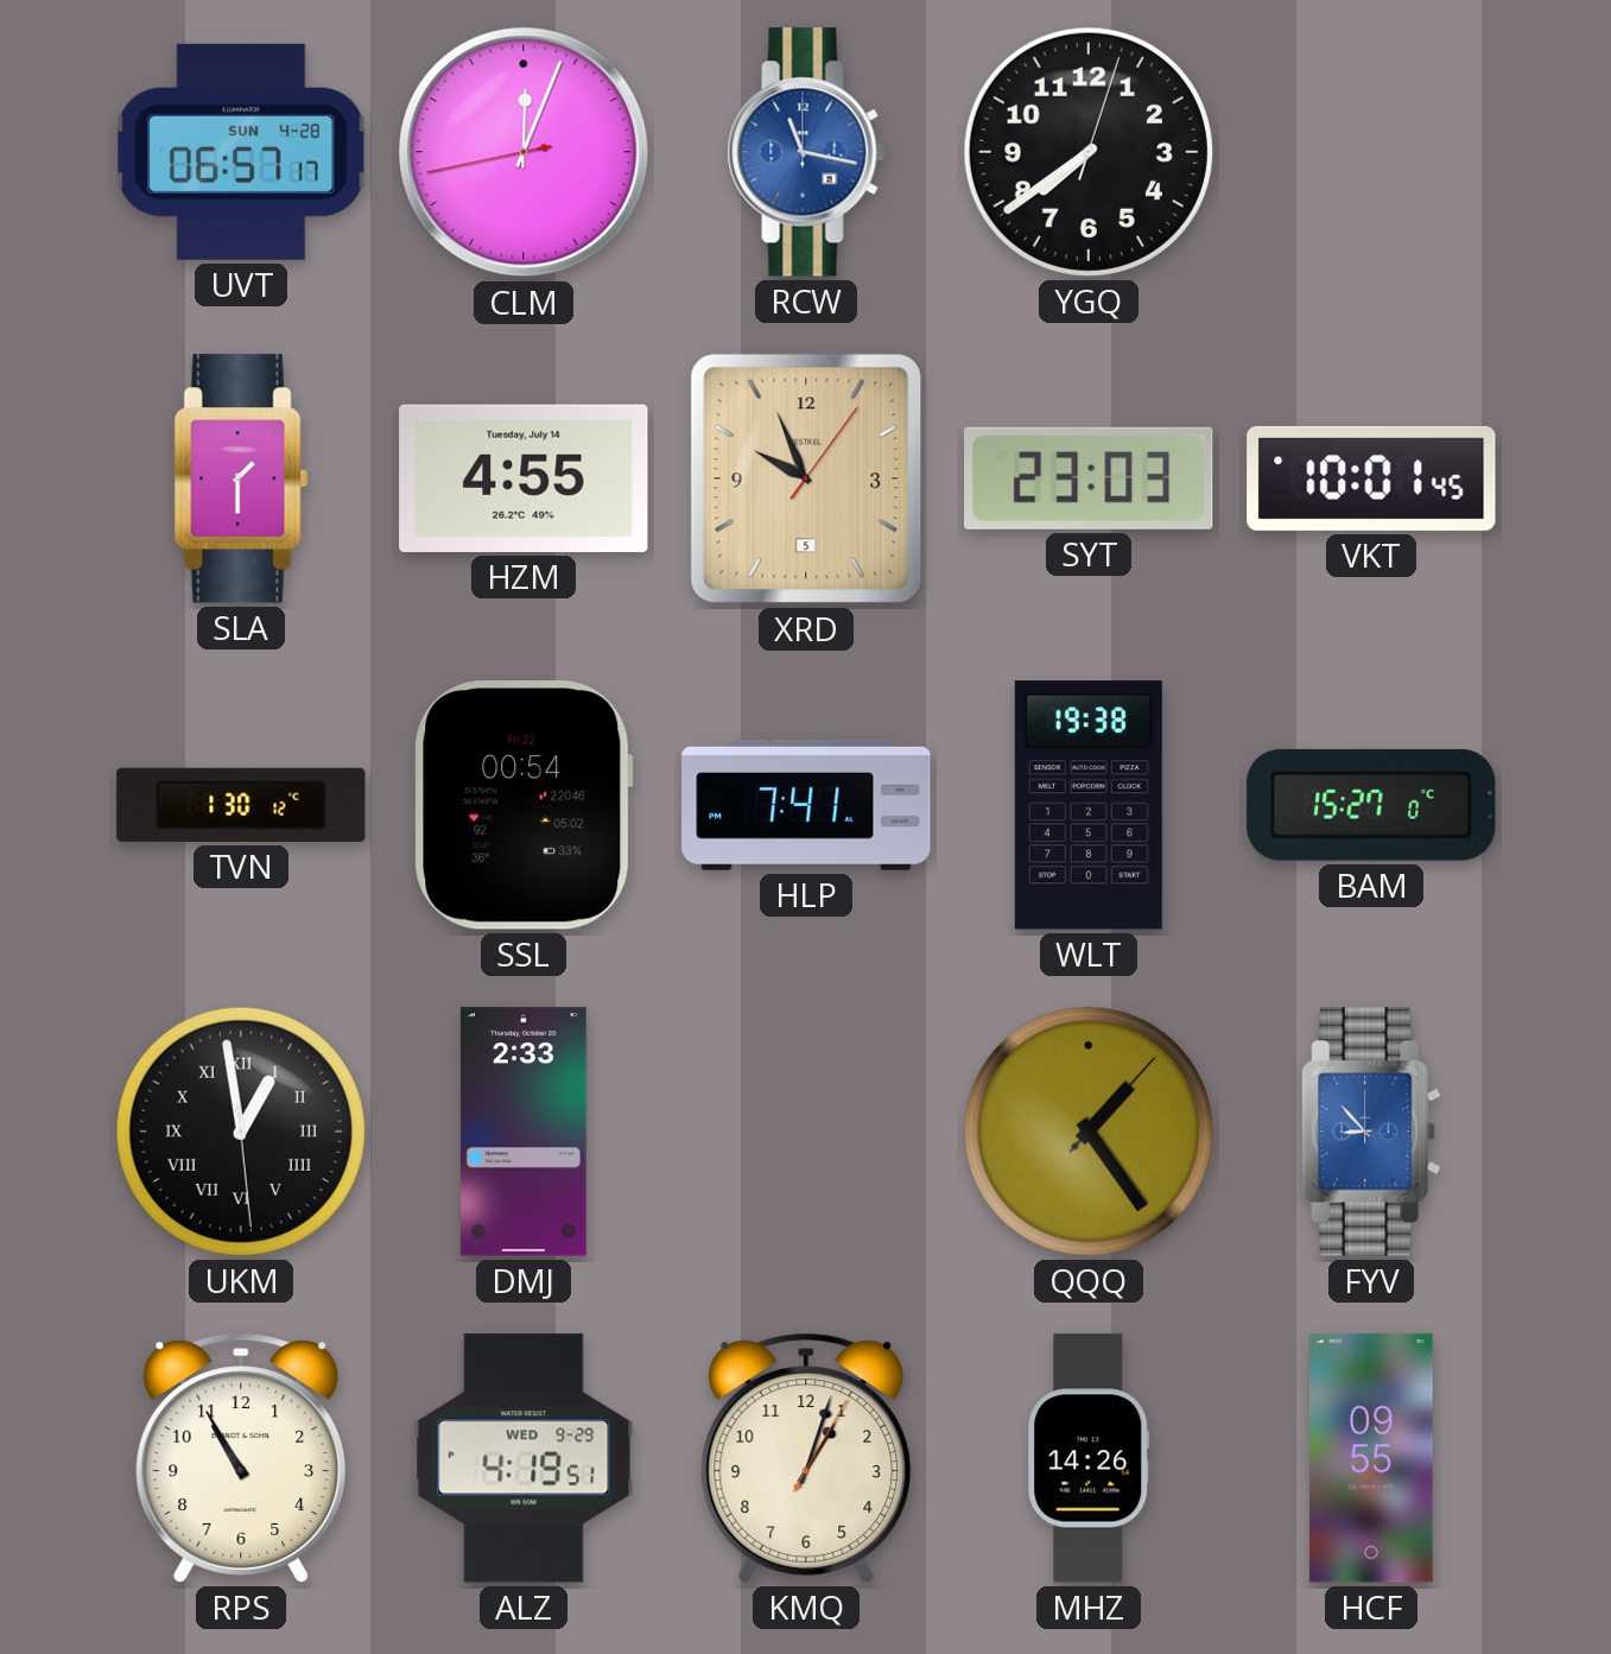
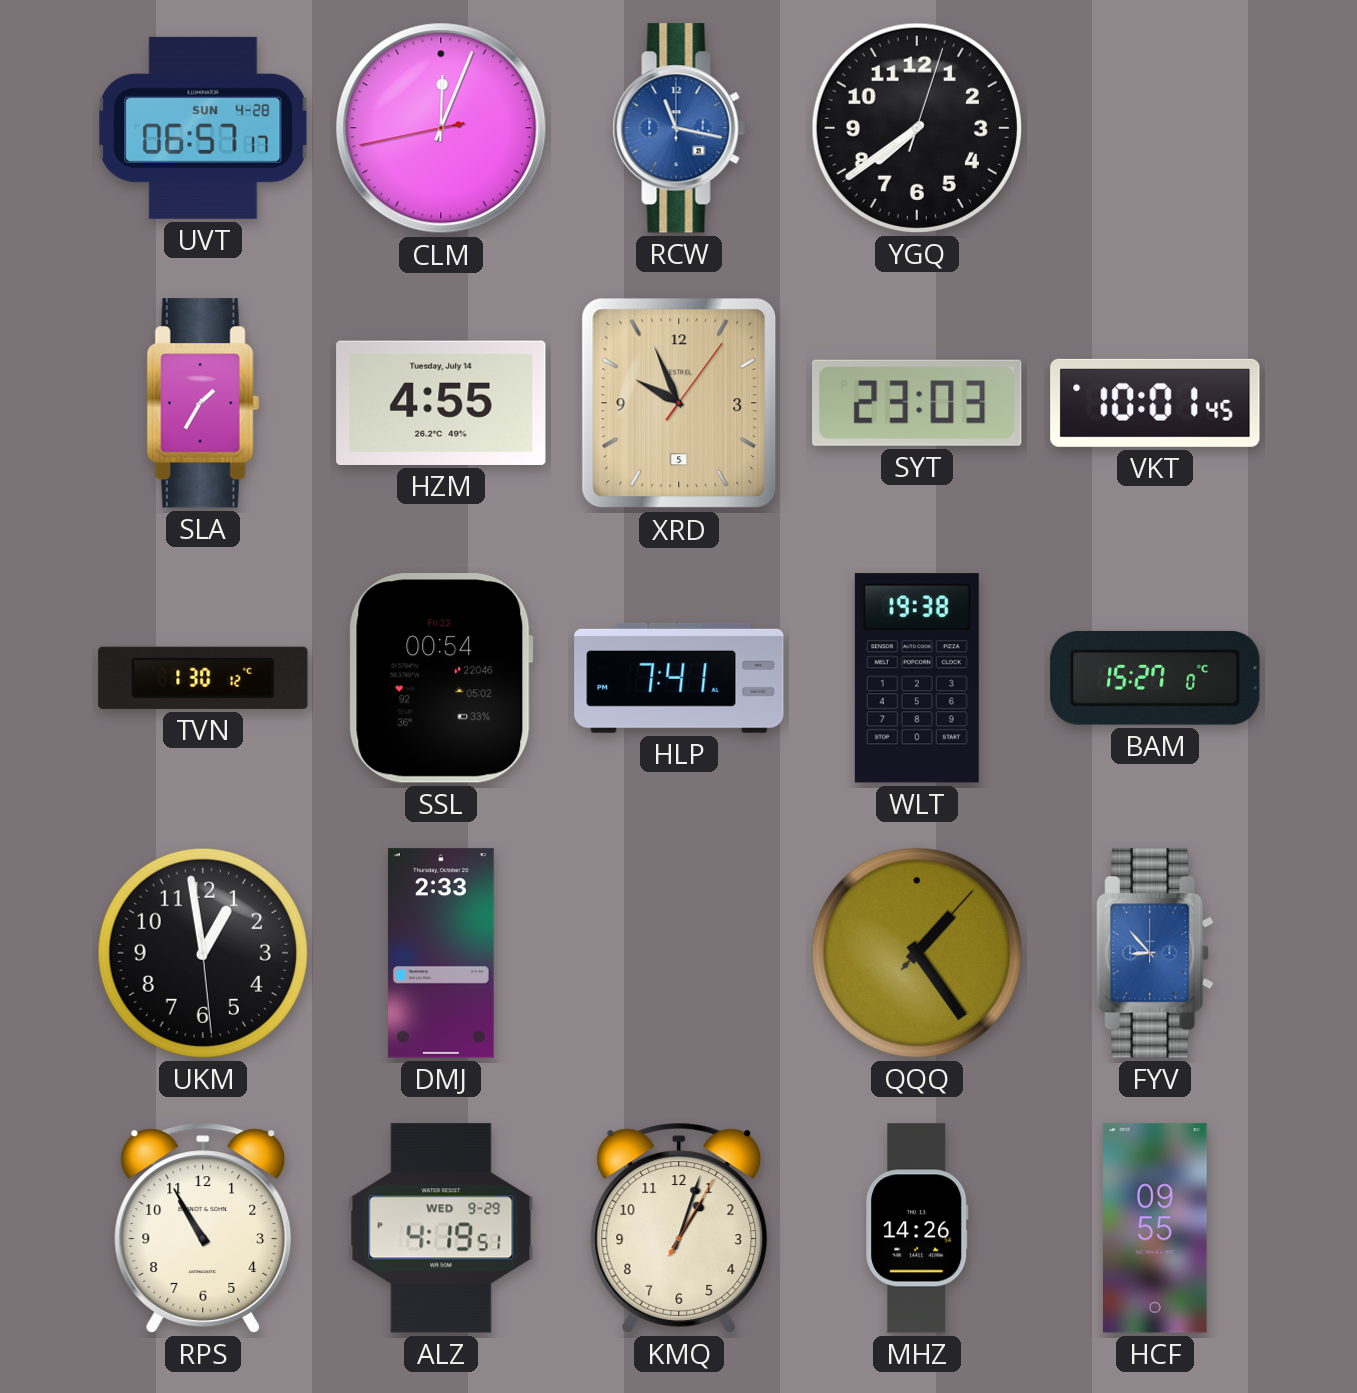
SLA: 1:30 -> 1:35 (203, 403)
UKM numerals: Roman -> Arabic (203, 953)
